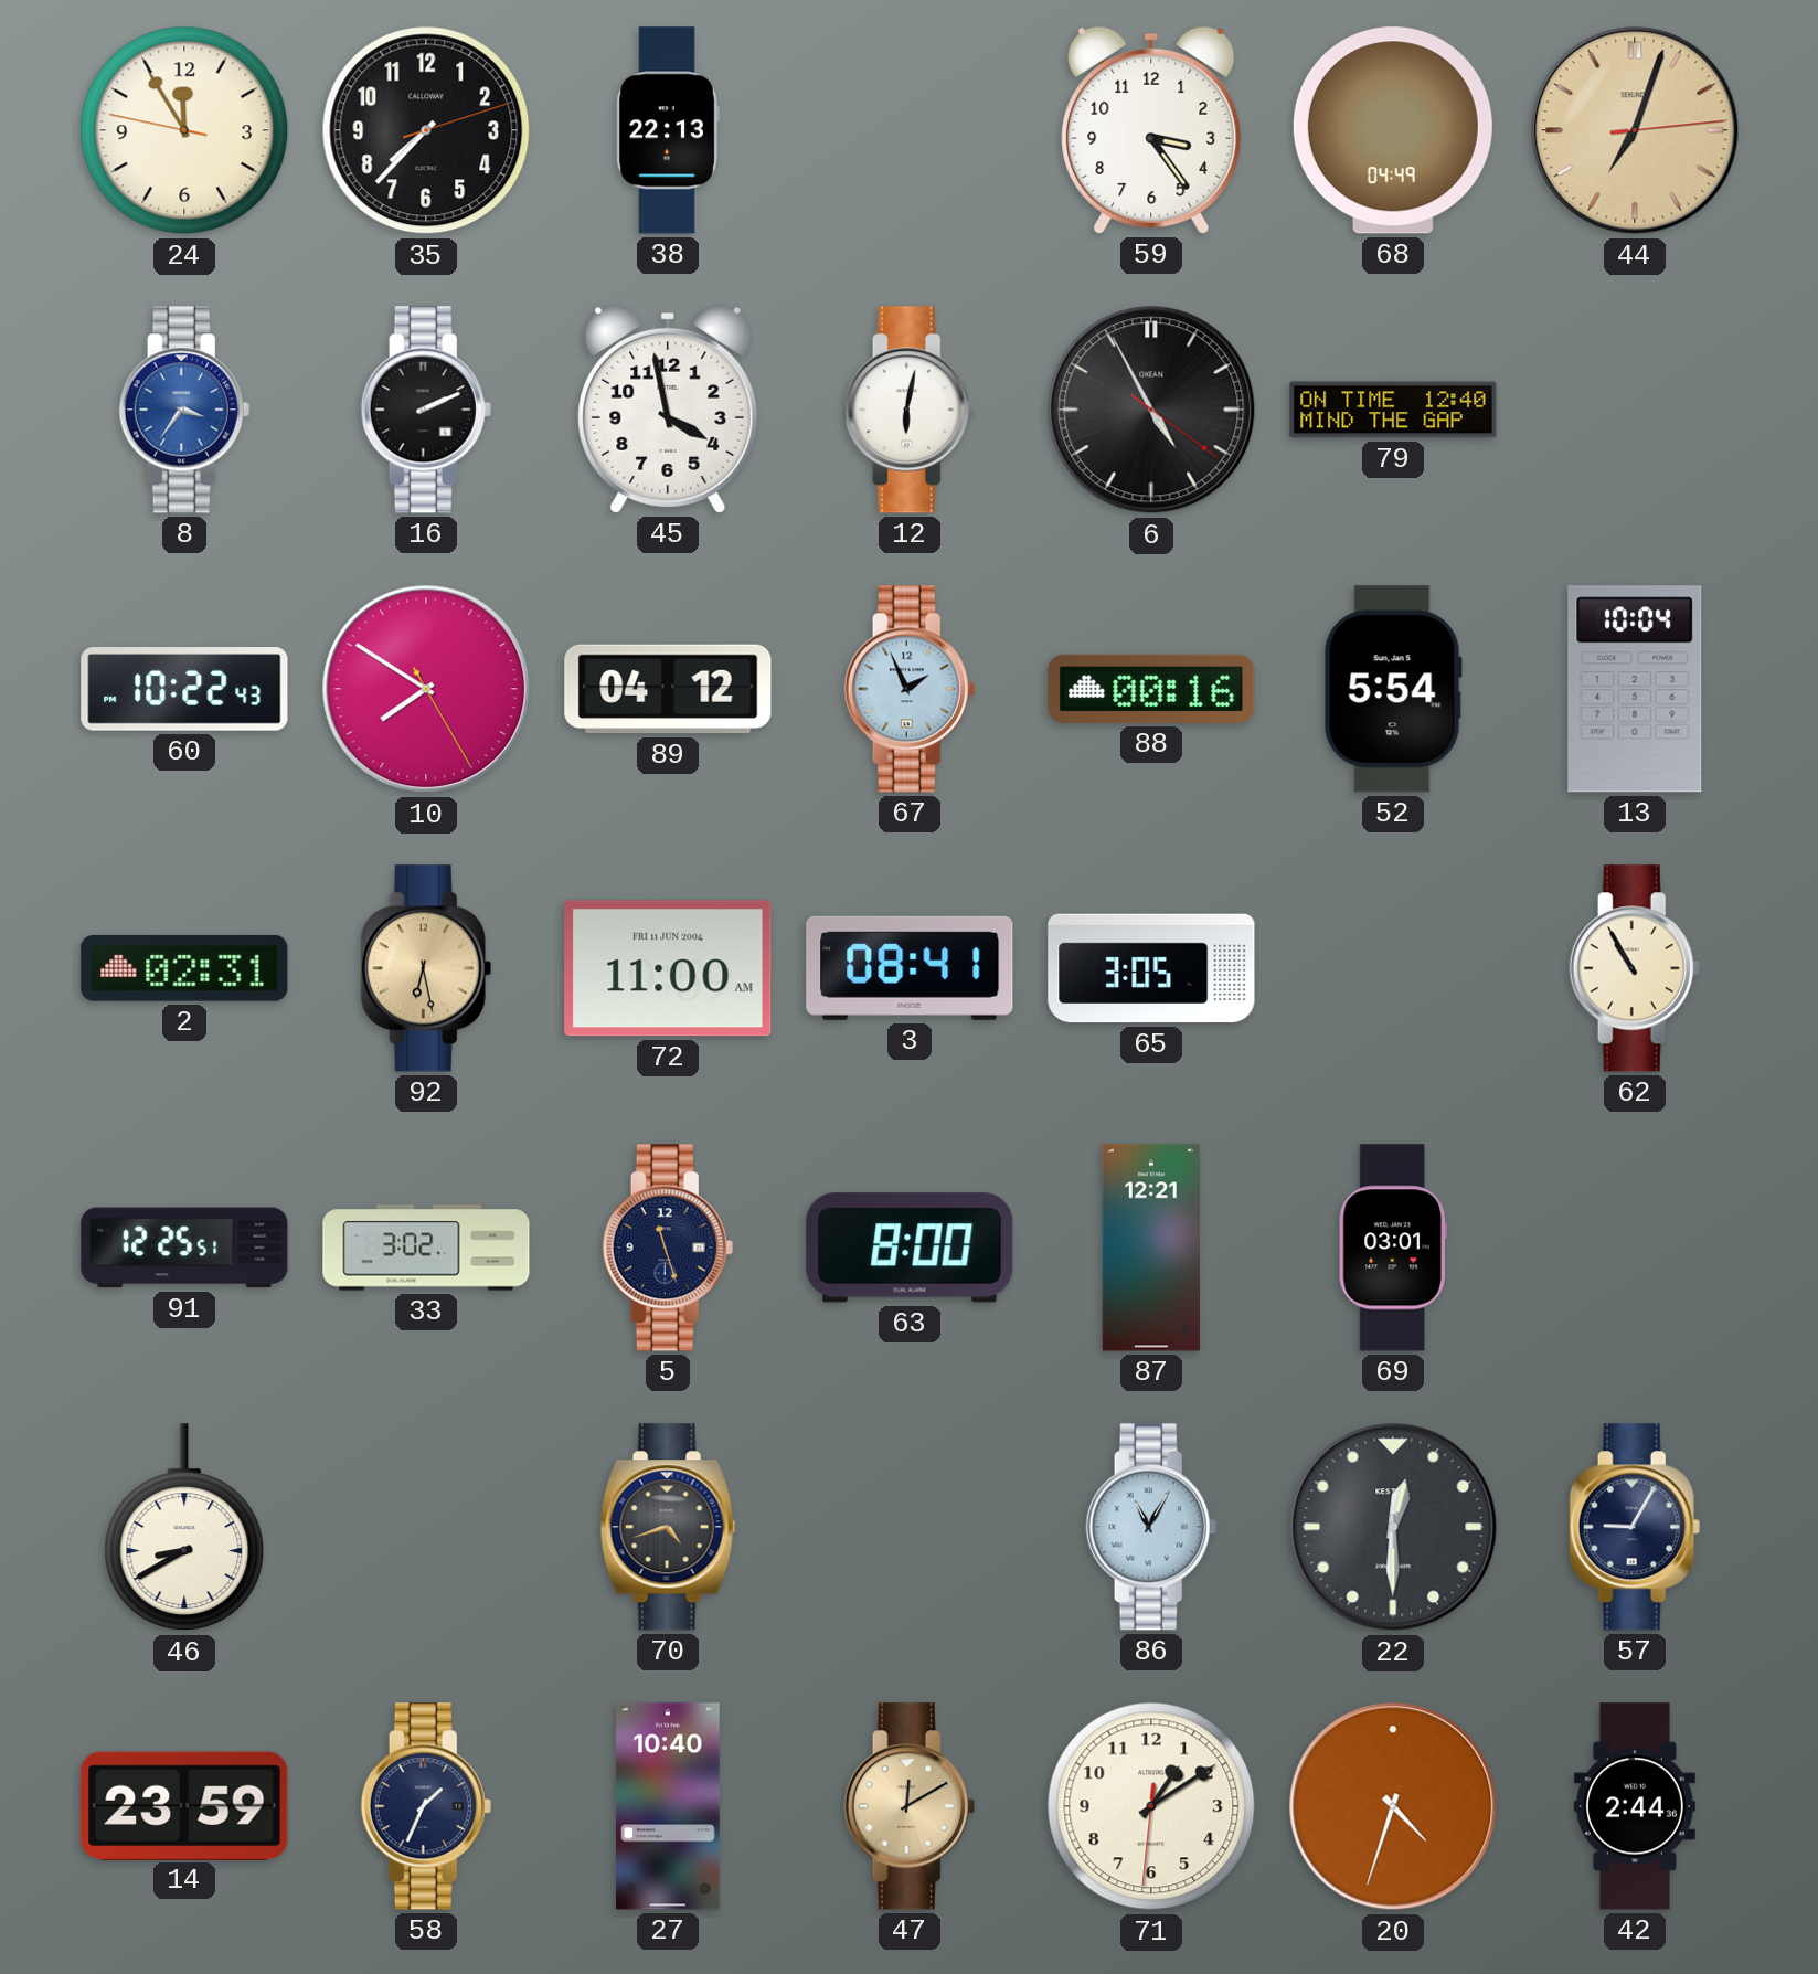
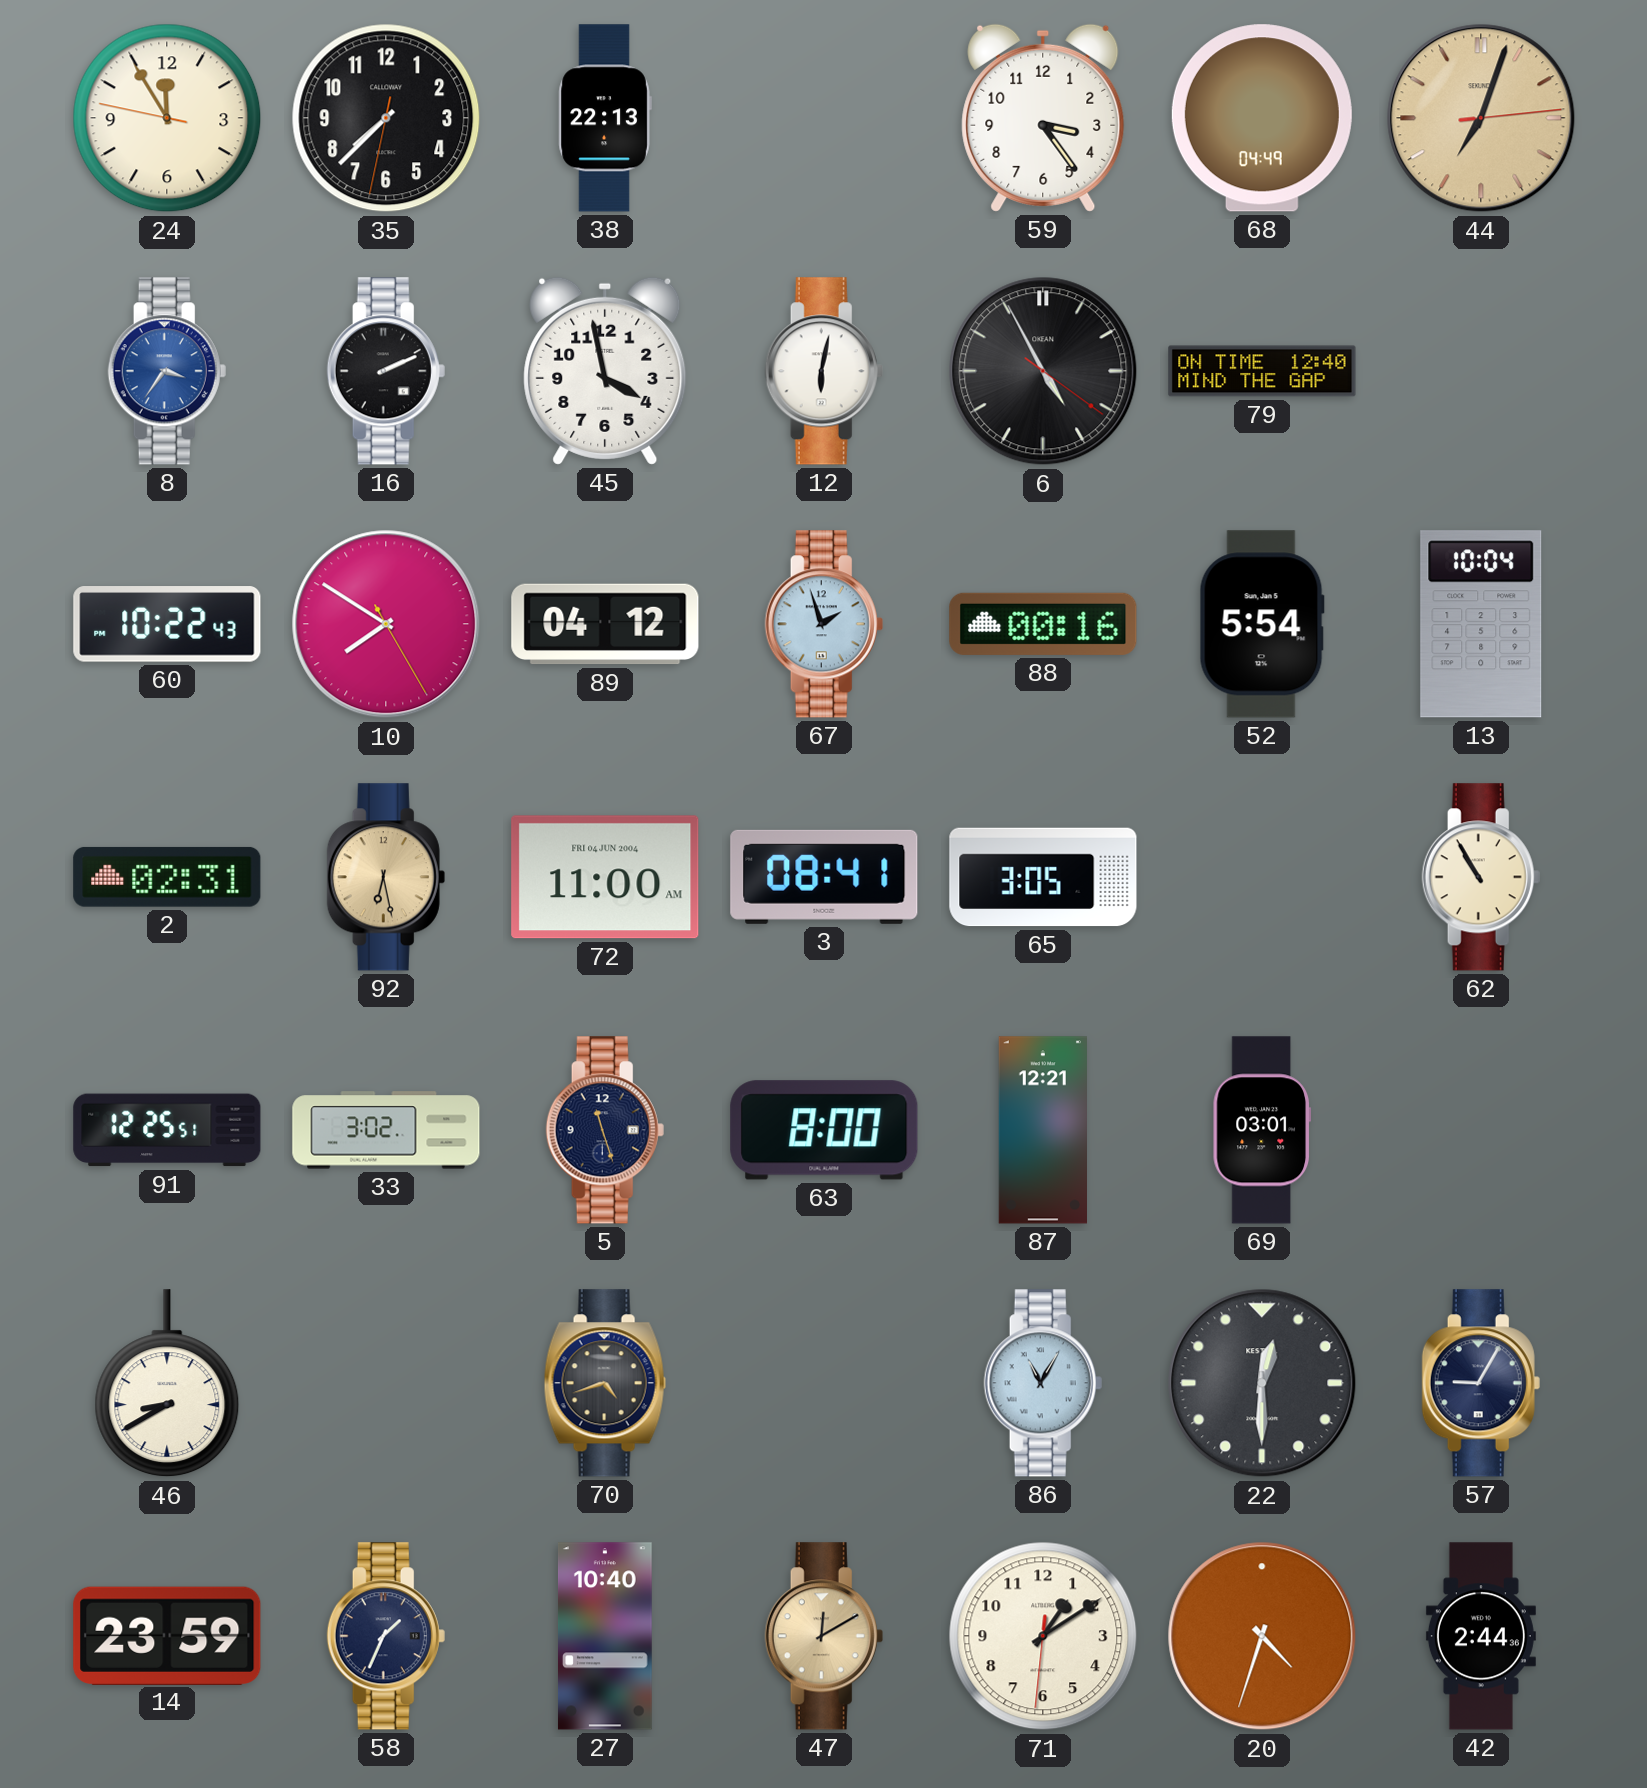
35: 7:37:12 -> 7:37:32 (386, 118)
67: 1:56 -> 1:57 (824, 624)
72 date: FRI 11 JUN 2004 -> FRI 04 JUN 2004 (605, 877)
